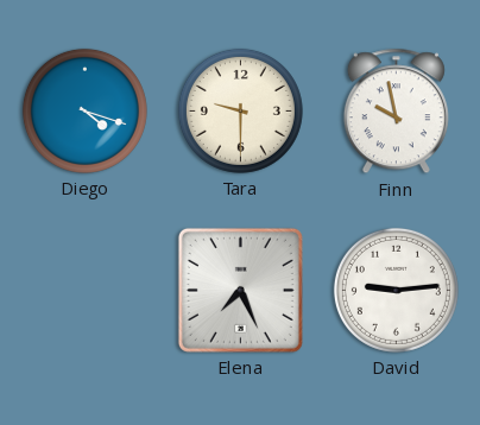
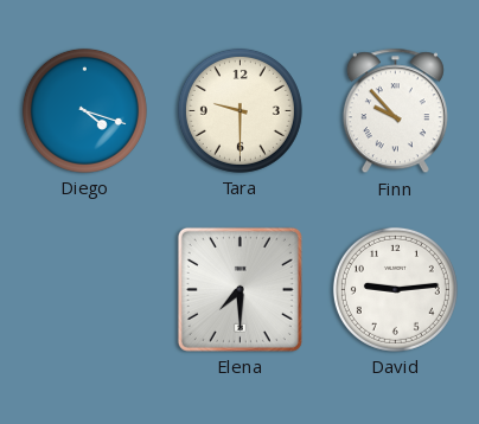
Finn: 9:58 -> 9:53 (395, 111)
Elena: 7:26 -> 7:30 (239, 289)
